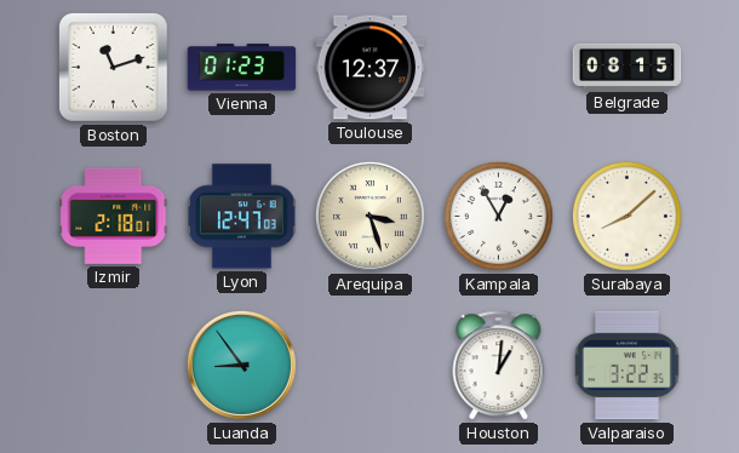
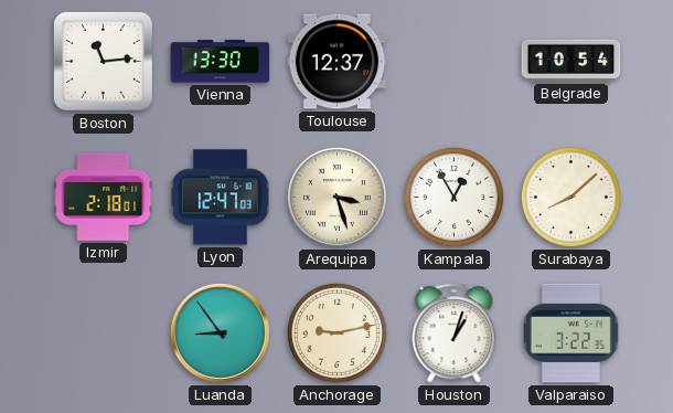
Boston: 11:12 -> 11:14 (104, 62)
Vienna: 01:23 -> 13:30 (221, 62)
Belgrade: 08:15 -> 10:54 (571, 61)
Anchorage: none -> 9:13 (336, 332)
Houston: 1:01 -> 1:03 (455, 333)
